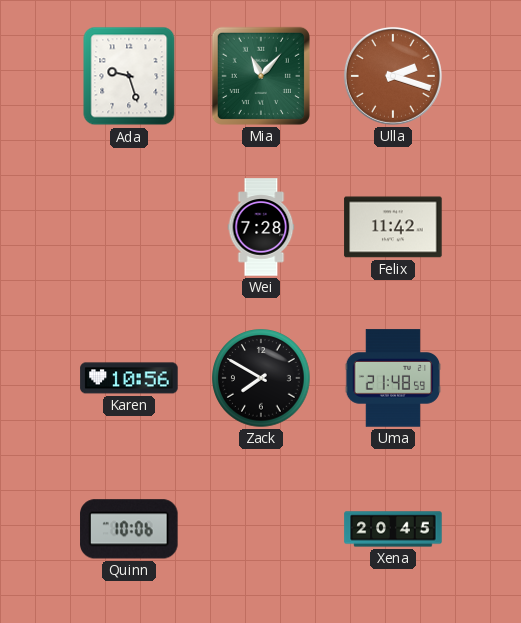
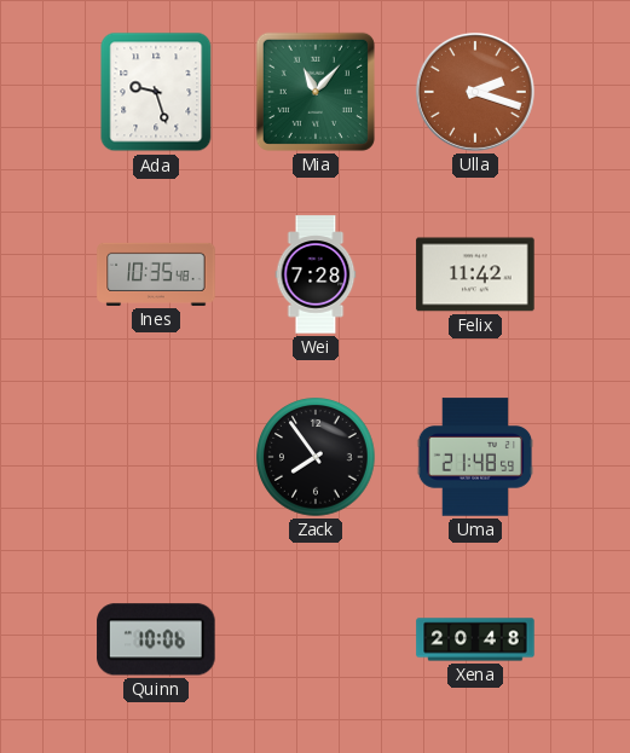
Ines: none -> 10:35 (156, 274)
Karen: 10:56 -> none (129, 378)
Zack: 7:50 -> 7:54 (316, 457)
Xena: 20:45 -> 20:48 (475, 639)
